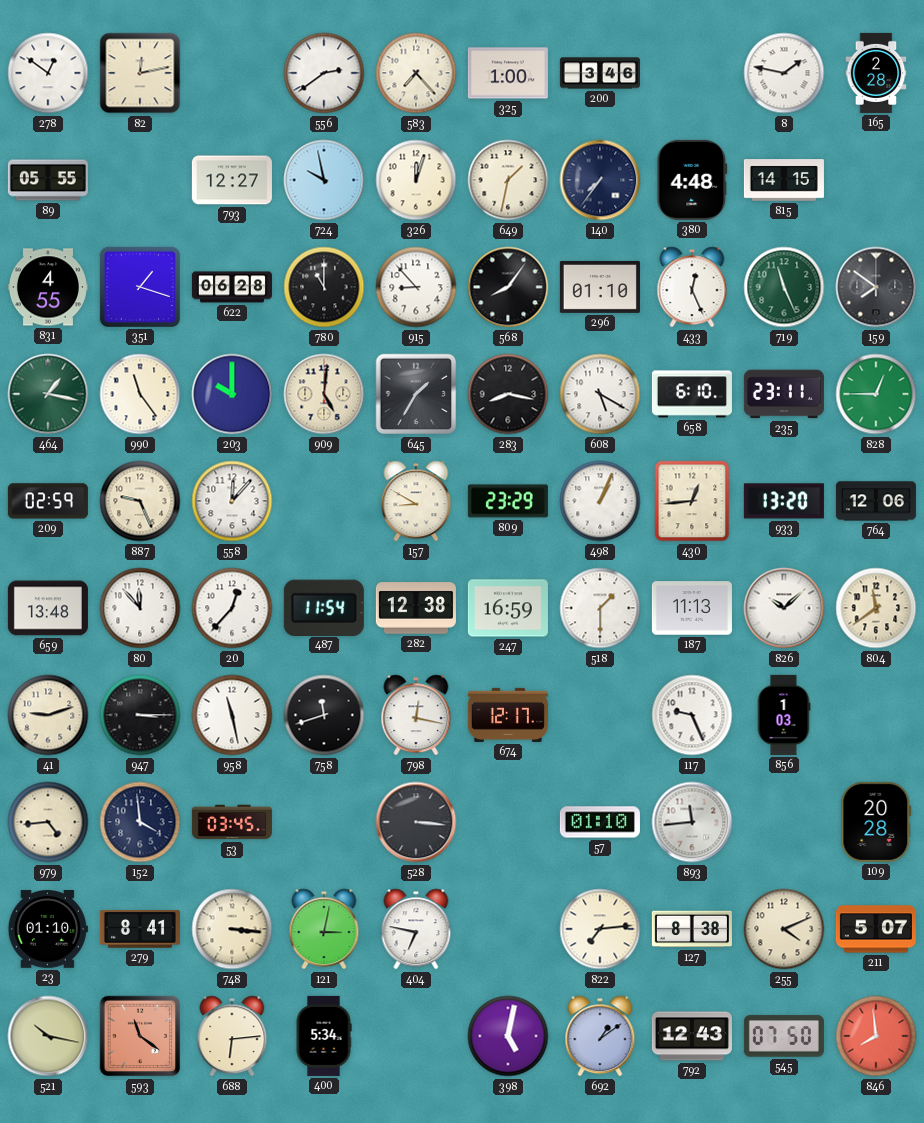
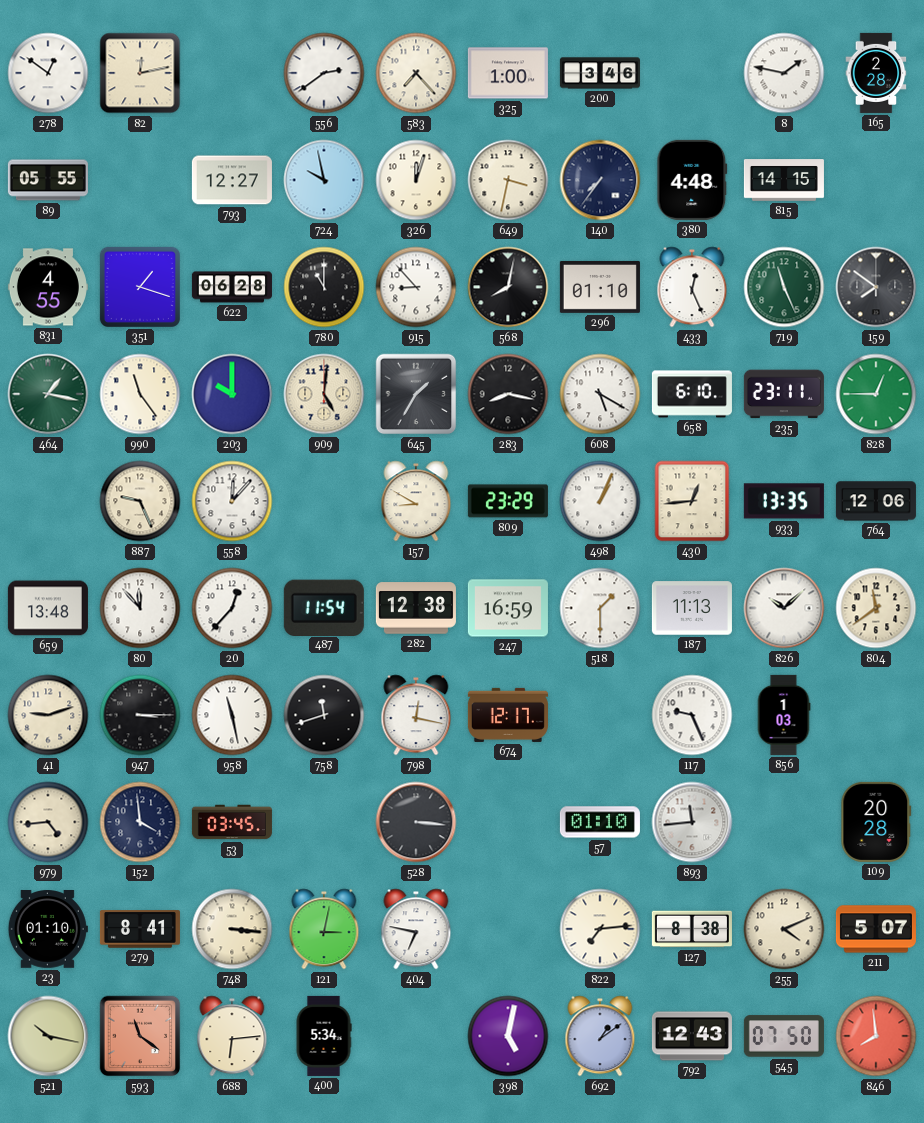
649: 1:32 -> 3:32 (508, 180)
568: 8:06 -> 8:02 (508, 287)
209: 02:59 -> none (48, 501)
933: 13:20 -> 13:35 (784, 501)
